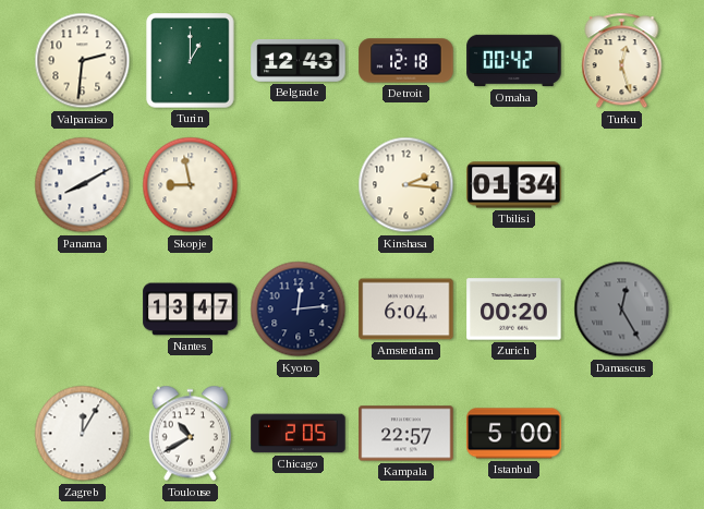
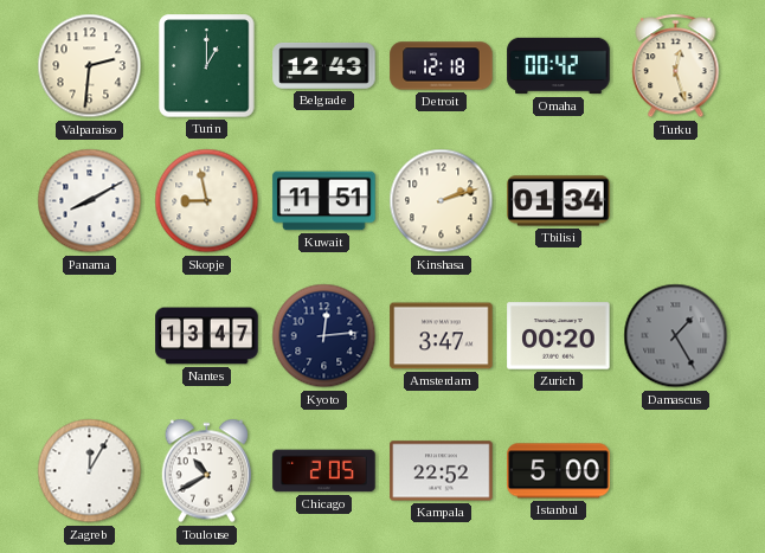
Kuwait: none -> 11:51 (324, 201)
Kinshasa: 2:16 -> 2:12 (442, 201)
Amsterdam: 6:04 -> 3:47 (442, 336)
Damascus: 12:25 -> 1:25 (676, 336)
Kampala: 22:57 -> 22:52 (442, 471)
